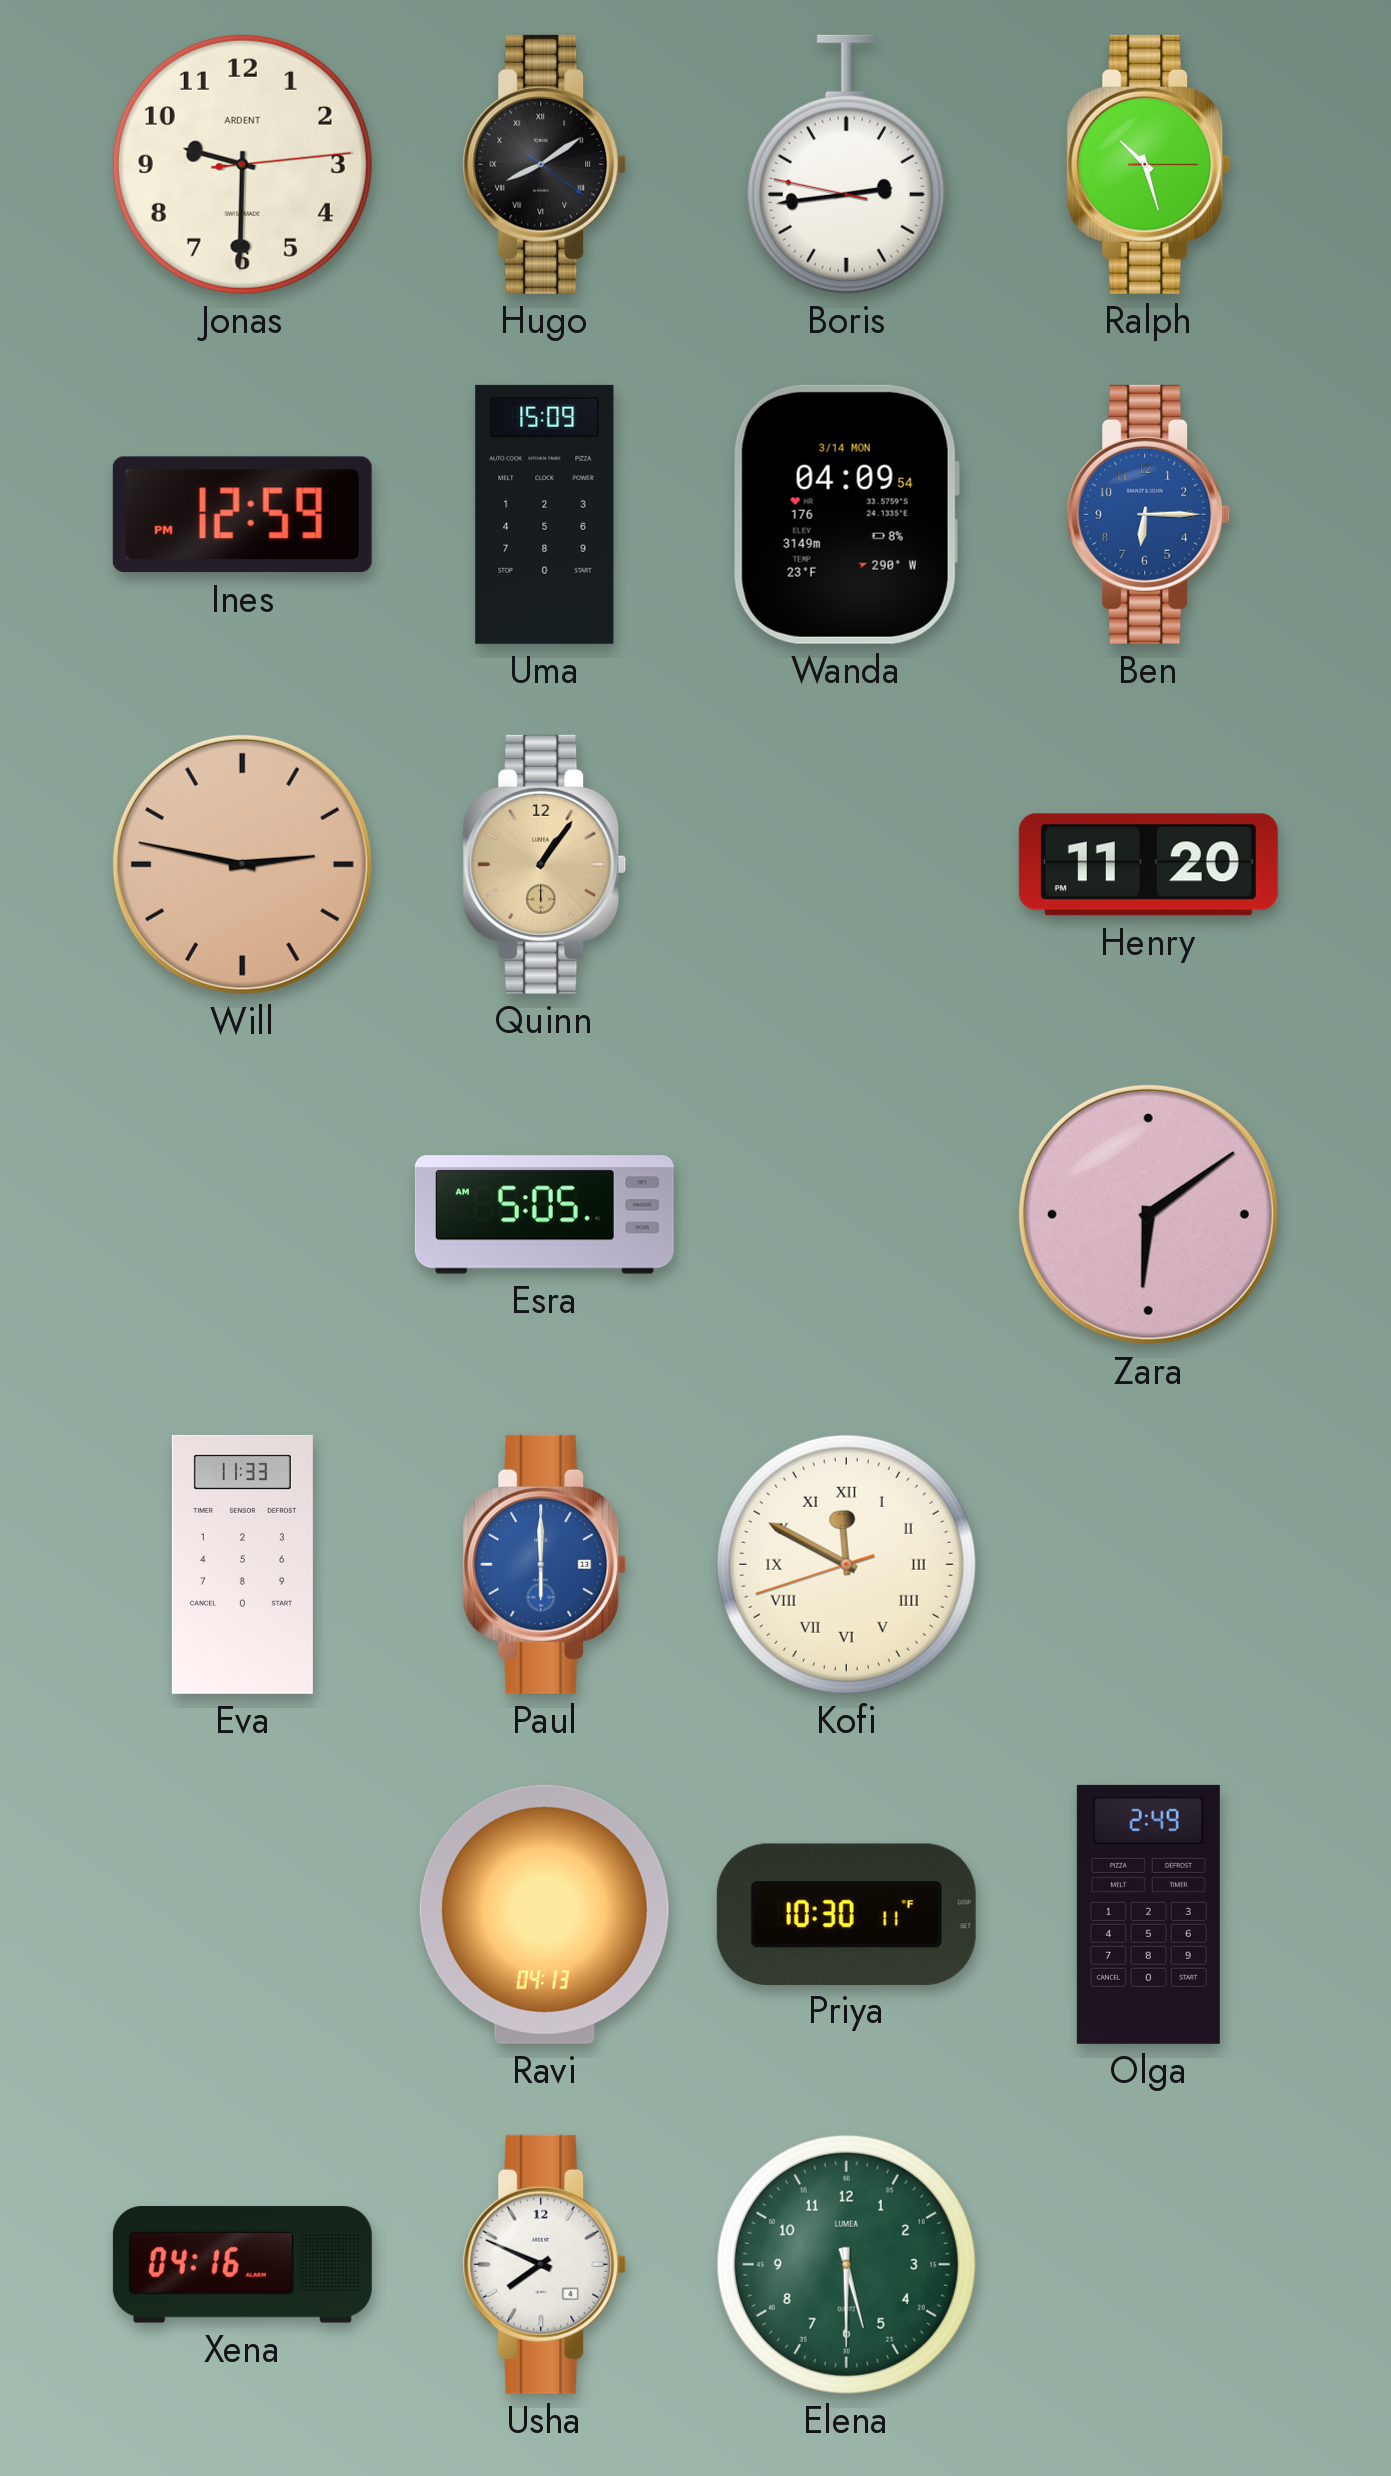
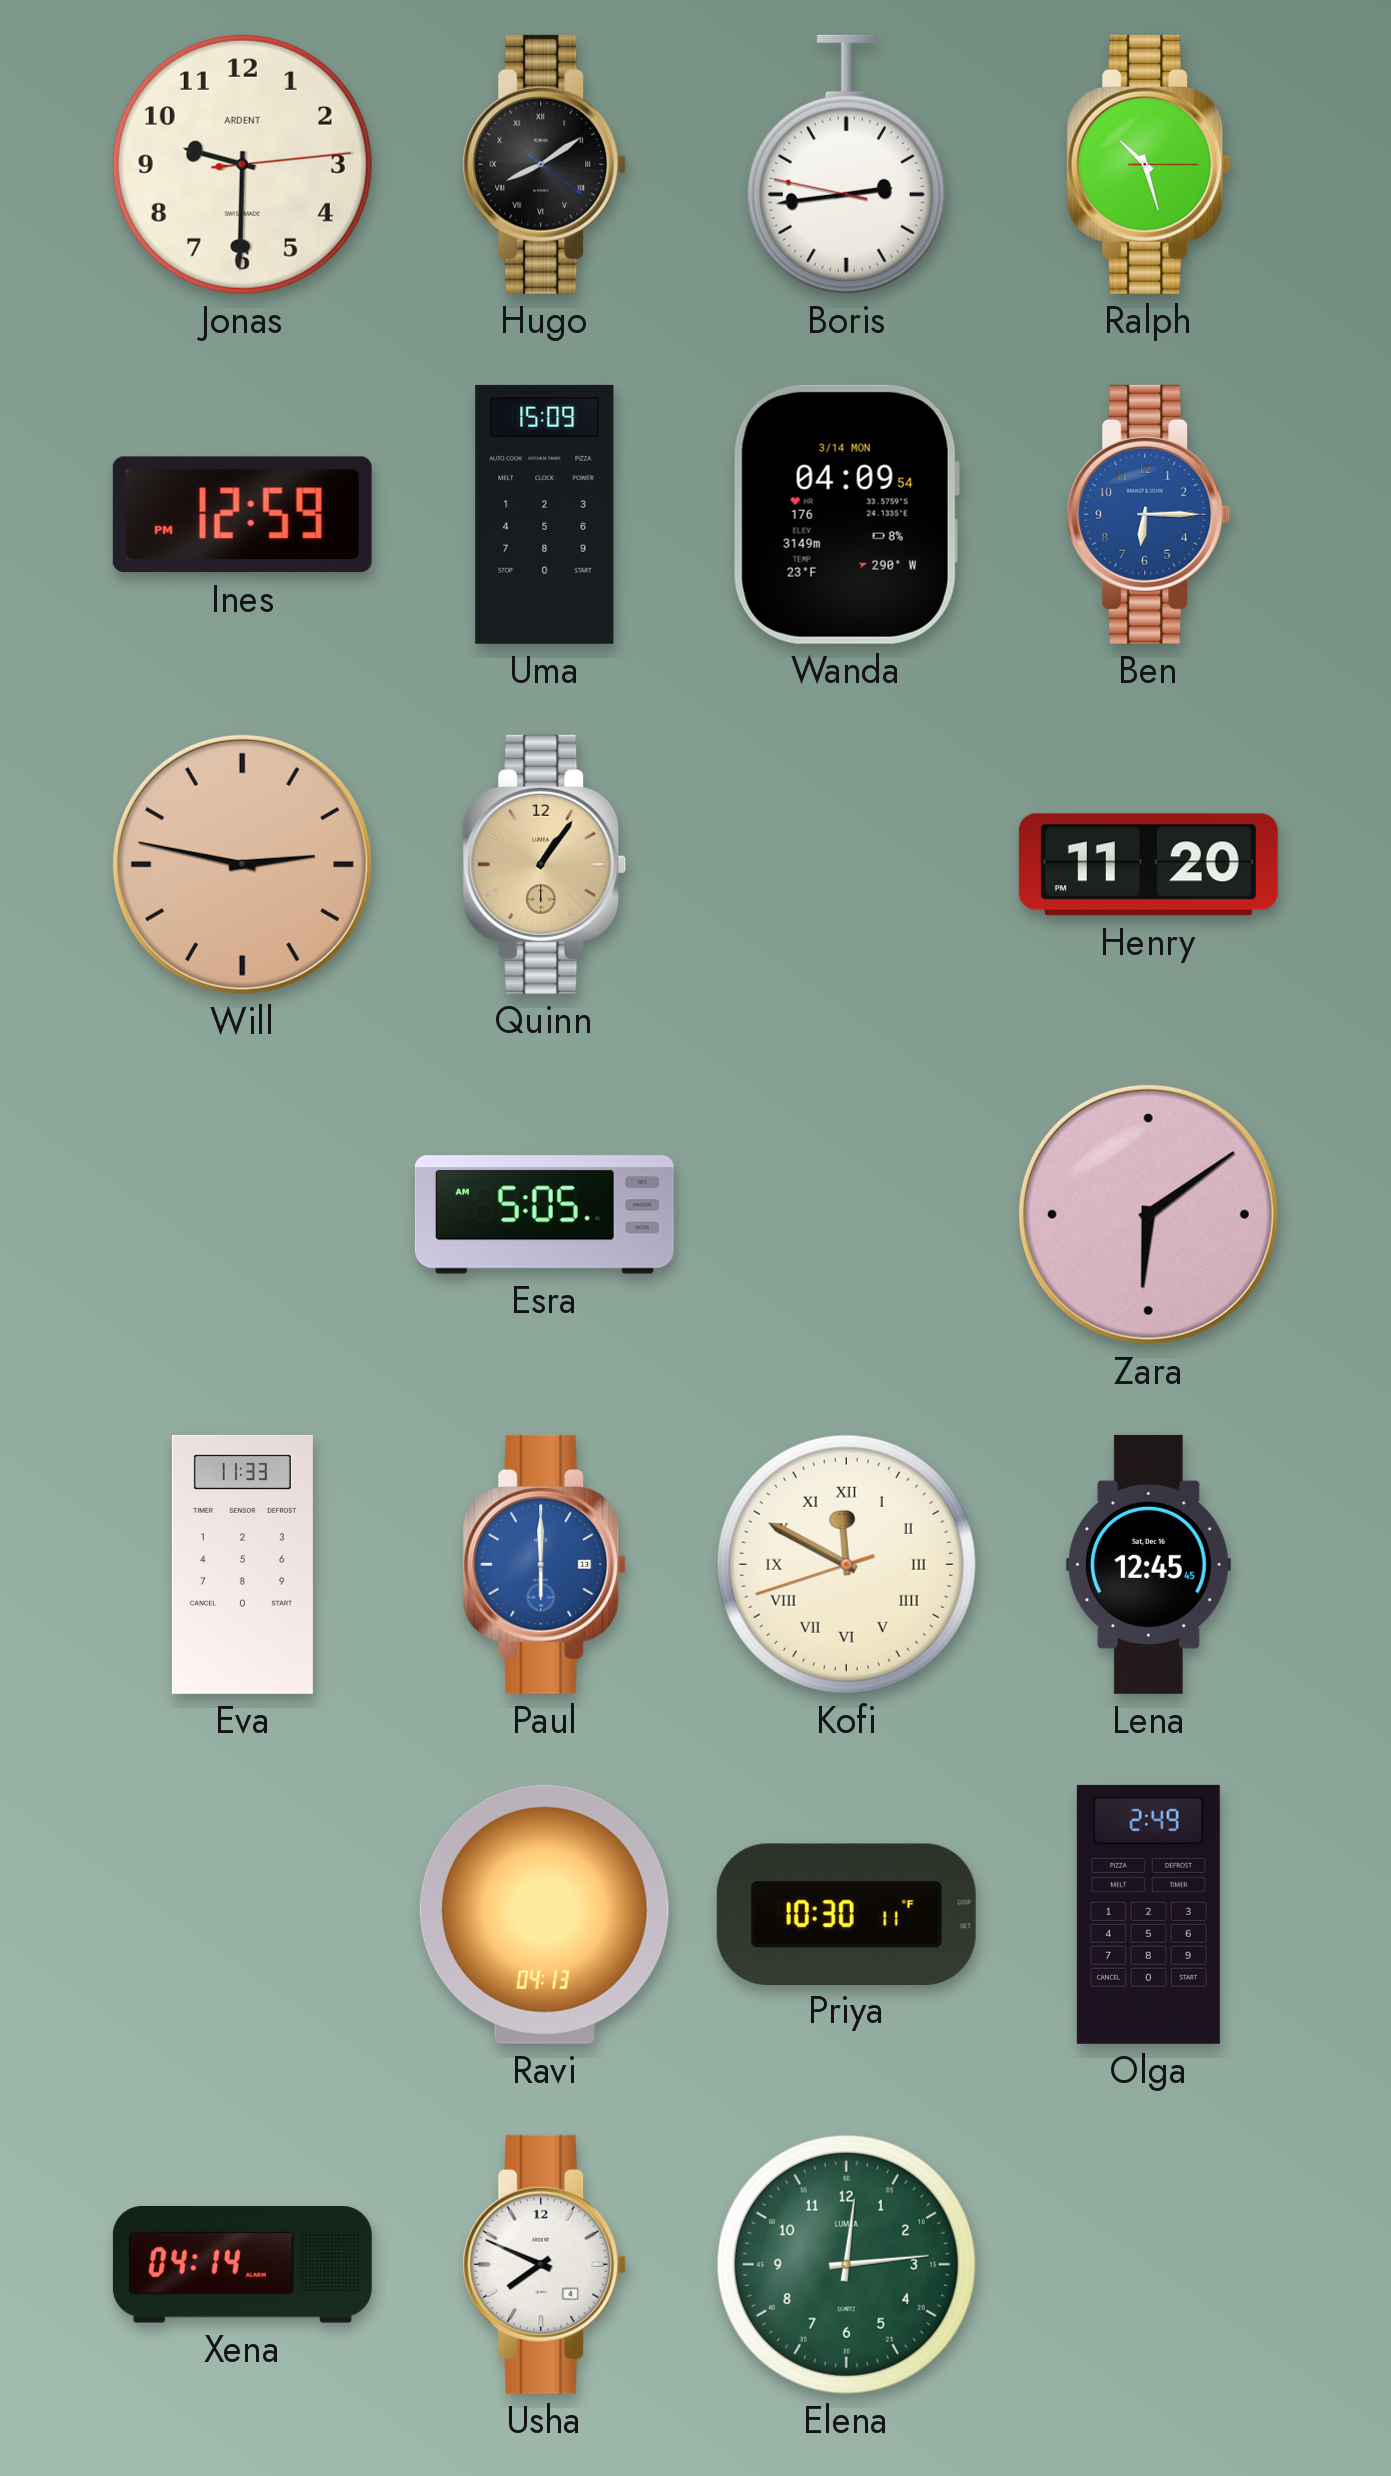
Lena: none -> 12:45 (1148, 1564)
Xena: 04:16 -> 04:14 (242, 2265)
Elena: 5:30 -> 12:14 (846, 2264)
